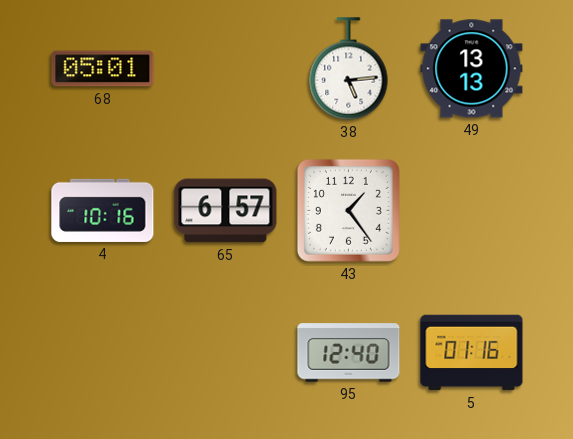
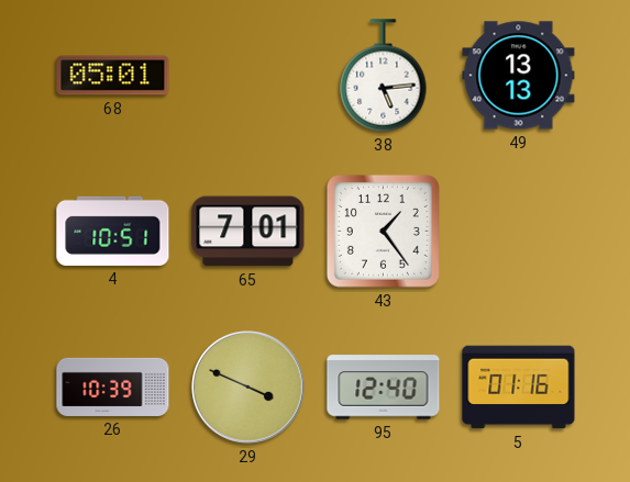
4: 10:16 -> 10:51 (113, 231)
65: 6:57 -> 7:01 (248, 232)
26: none -> 10:39 (113, 386)
29: none -> 3:49 (248, 388)
